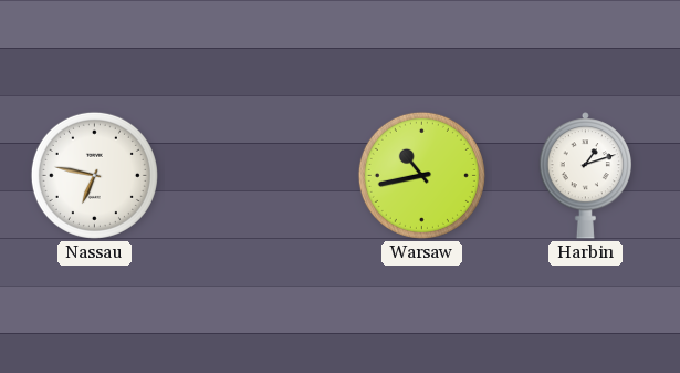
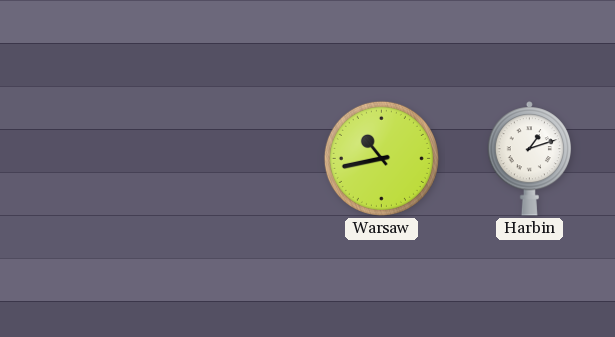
Nassau: 6:47 -> none (94, 175)
